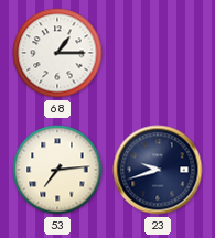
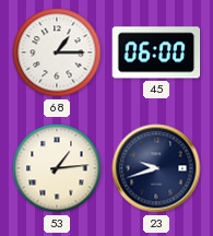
45: none -> 06:00 (156, 52)
53: 7:14 -> 1:14 (57, 168)
